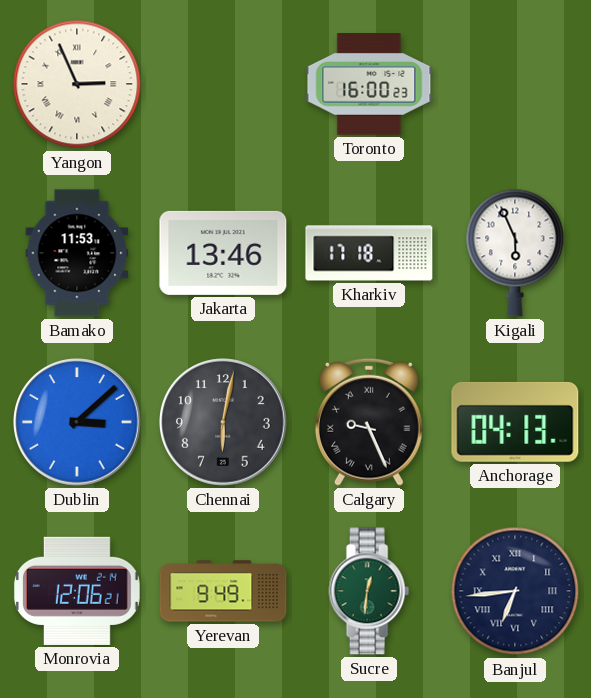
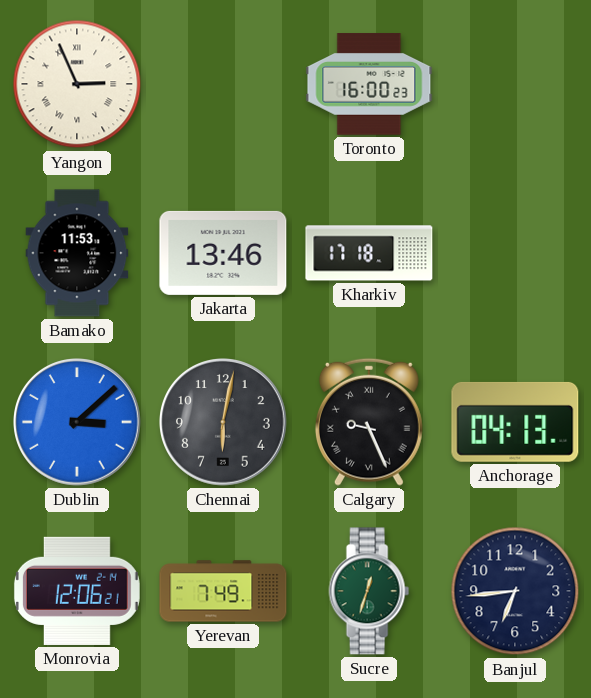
Kigali: 5:56 -> none (515, 253)
Yerevan: 9:49 -> 7:49 (223, 591)
Sucre: 12:31 -> 12:33 (369, 591)
Banjul numerals: Roman -> Arabic (515, 591)
